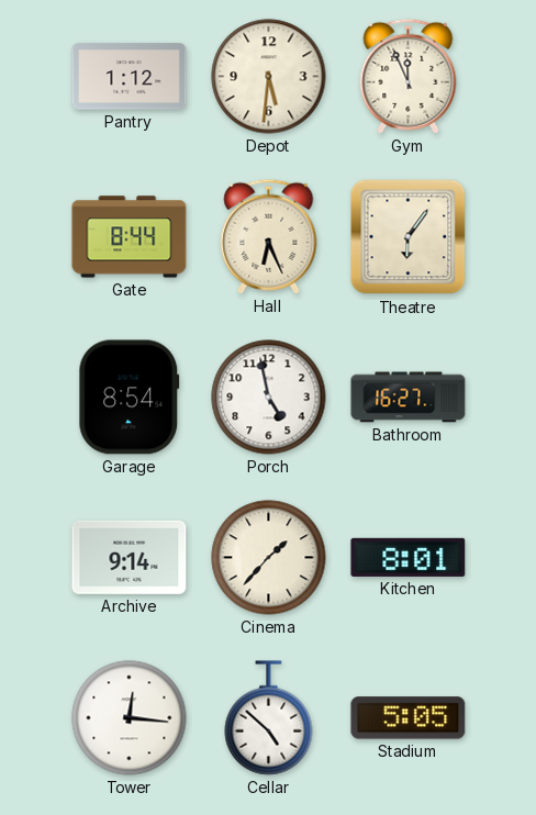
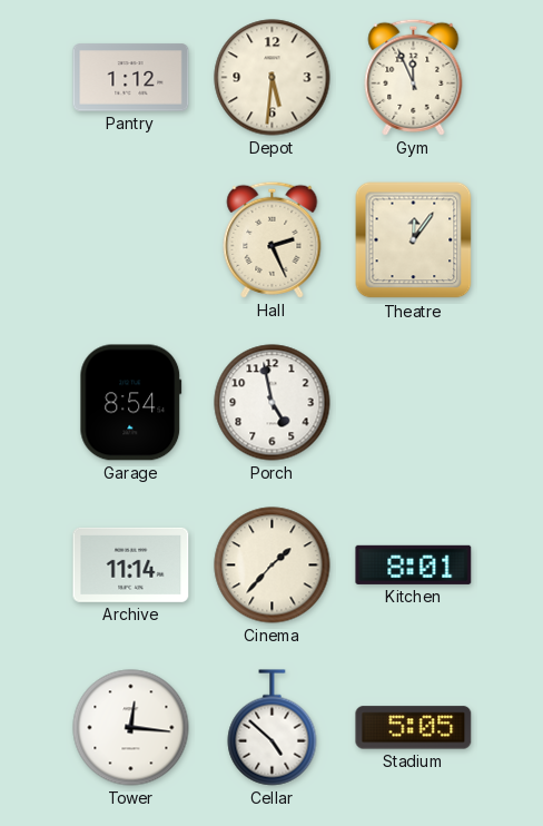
Gate: 8:44 -> none (130, 237)
Hall: 6:26 -> 2:26 (273, 239)
Theatre: 6:06 -> 12:06 (414, 240)
Bathroom: 16:27 -> none (409, 398)
Archive: 9:14 -> 11:14 (131, 564)
